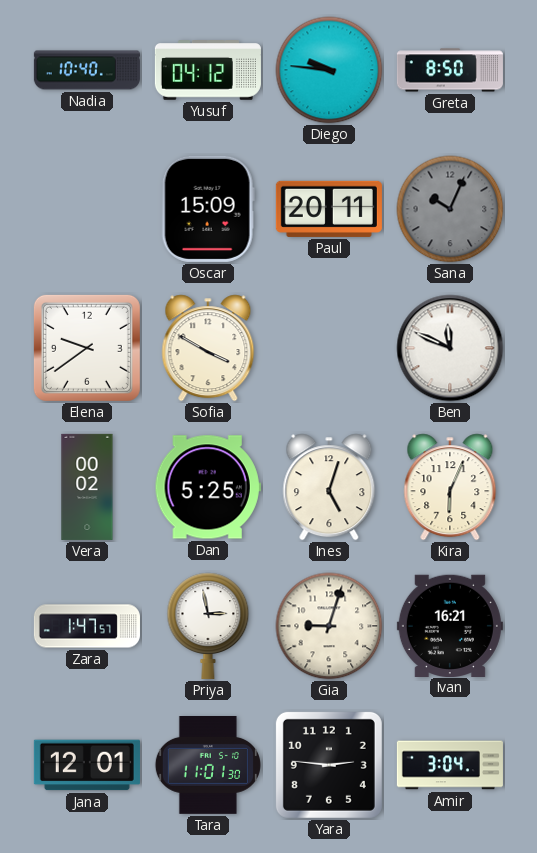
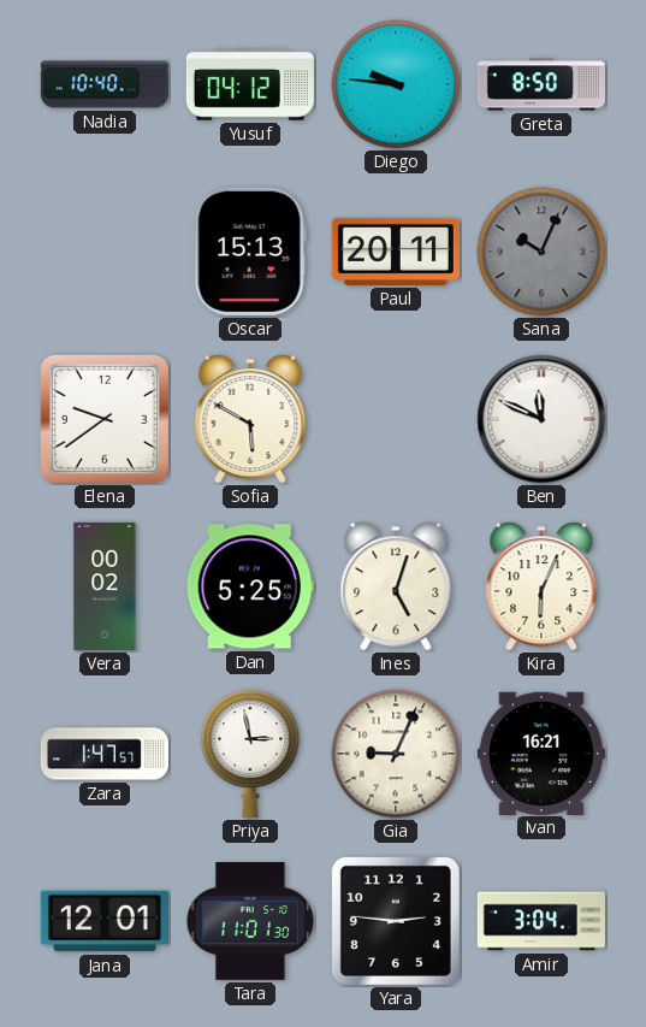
Oscar: 15:09 -> 15:13 (250, 252)
Sofia: 3:50 -> 5:50 (250, 419)
Gia: 9:03 -> 9:04 (396, 754)
